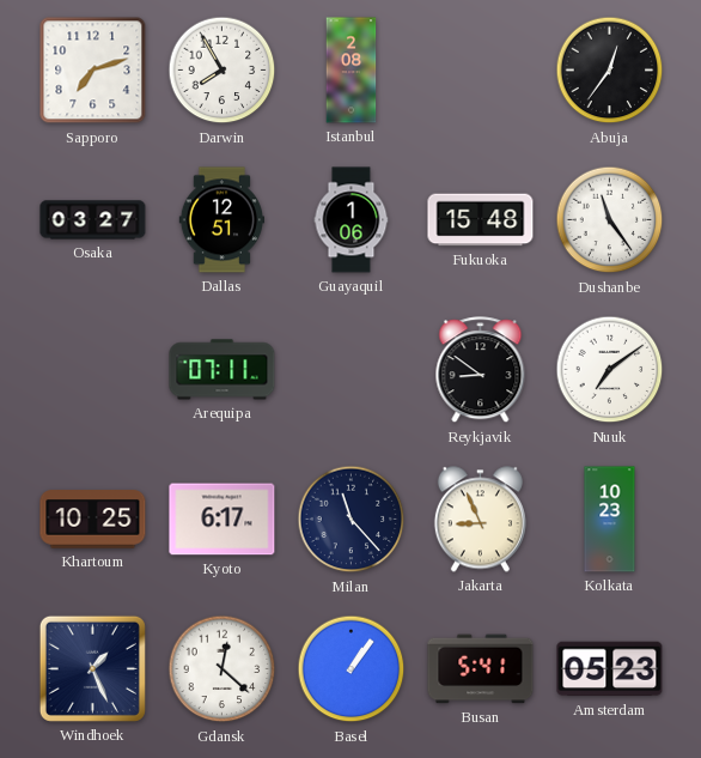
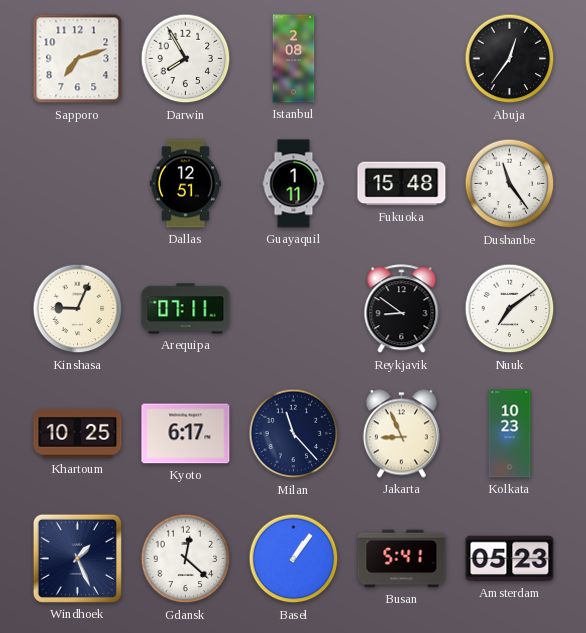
Osaka: 03:27 -> none (93, 220)
Guayaquil: 1:06 -> 1:11 (294, 184)
Kinshasa: none -> 9:04 (78, 309)
